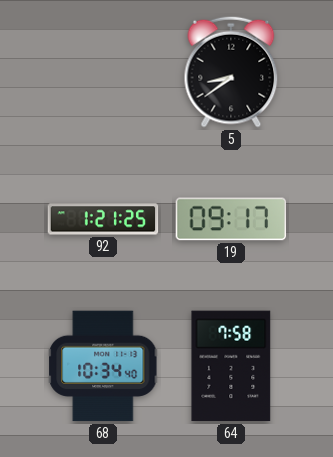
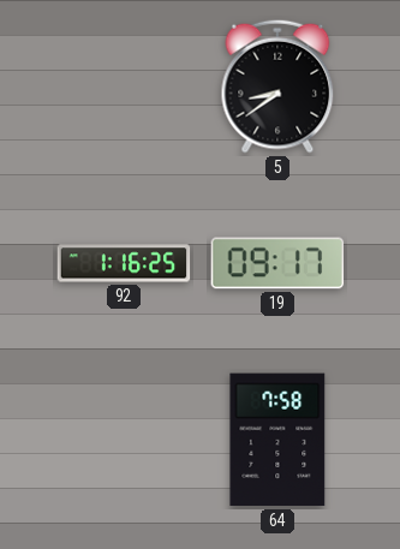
92: 1:21 -> 1:16 (124, 263)
68: 10:34 -> none (103, 366)
